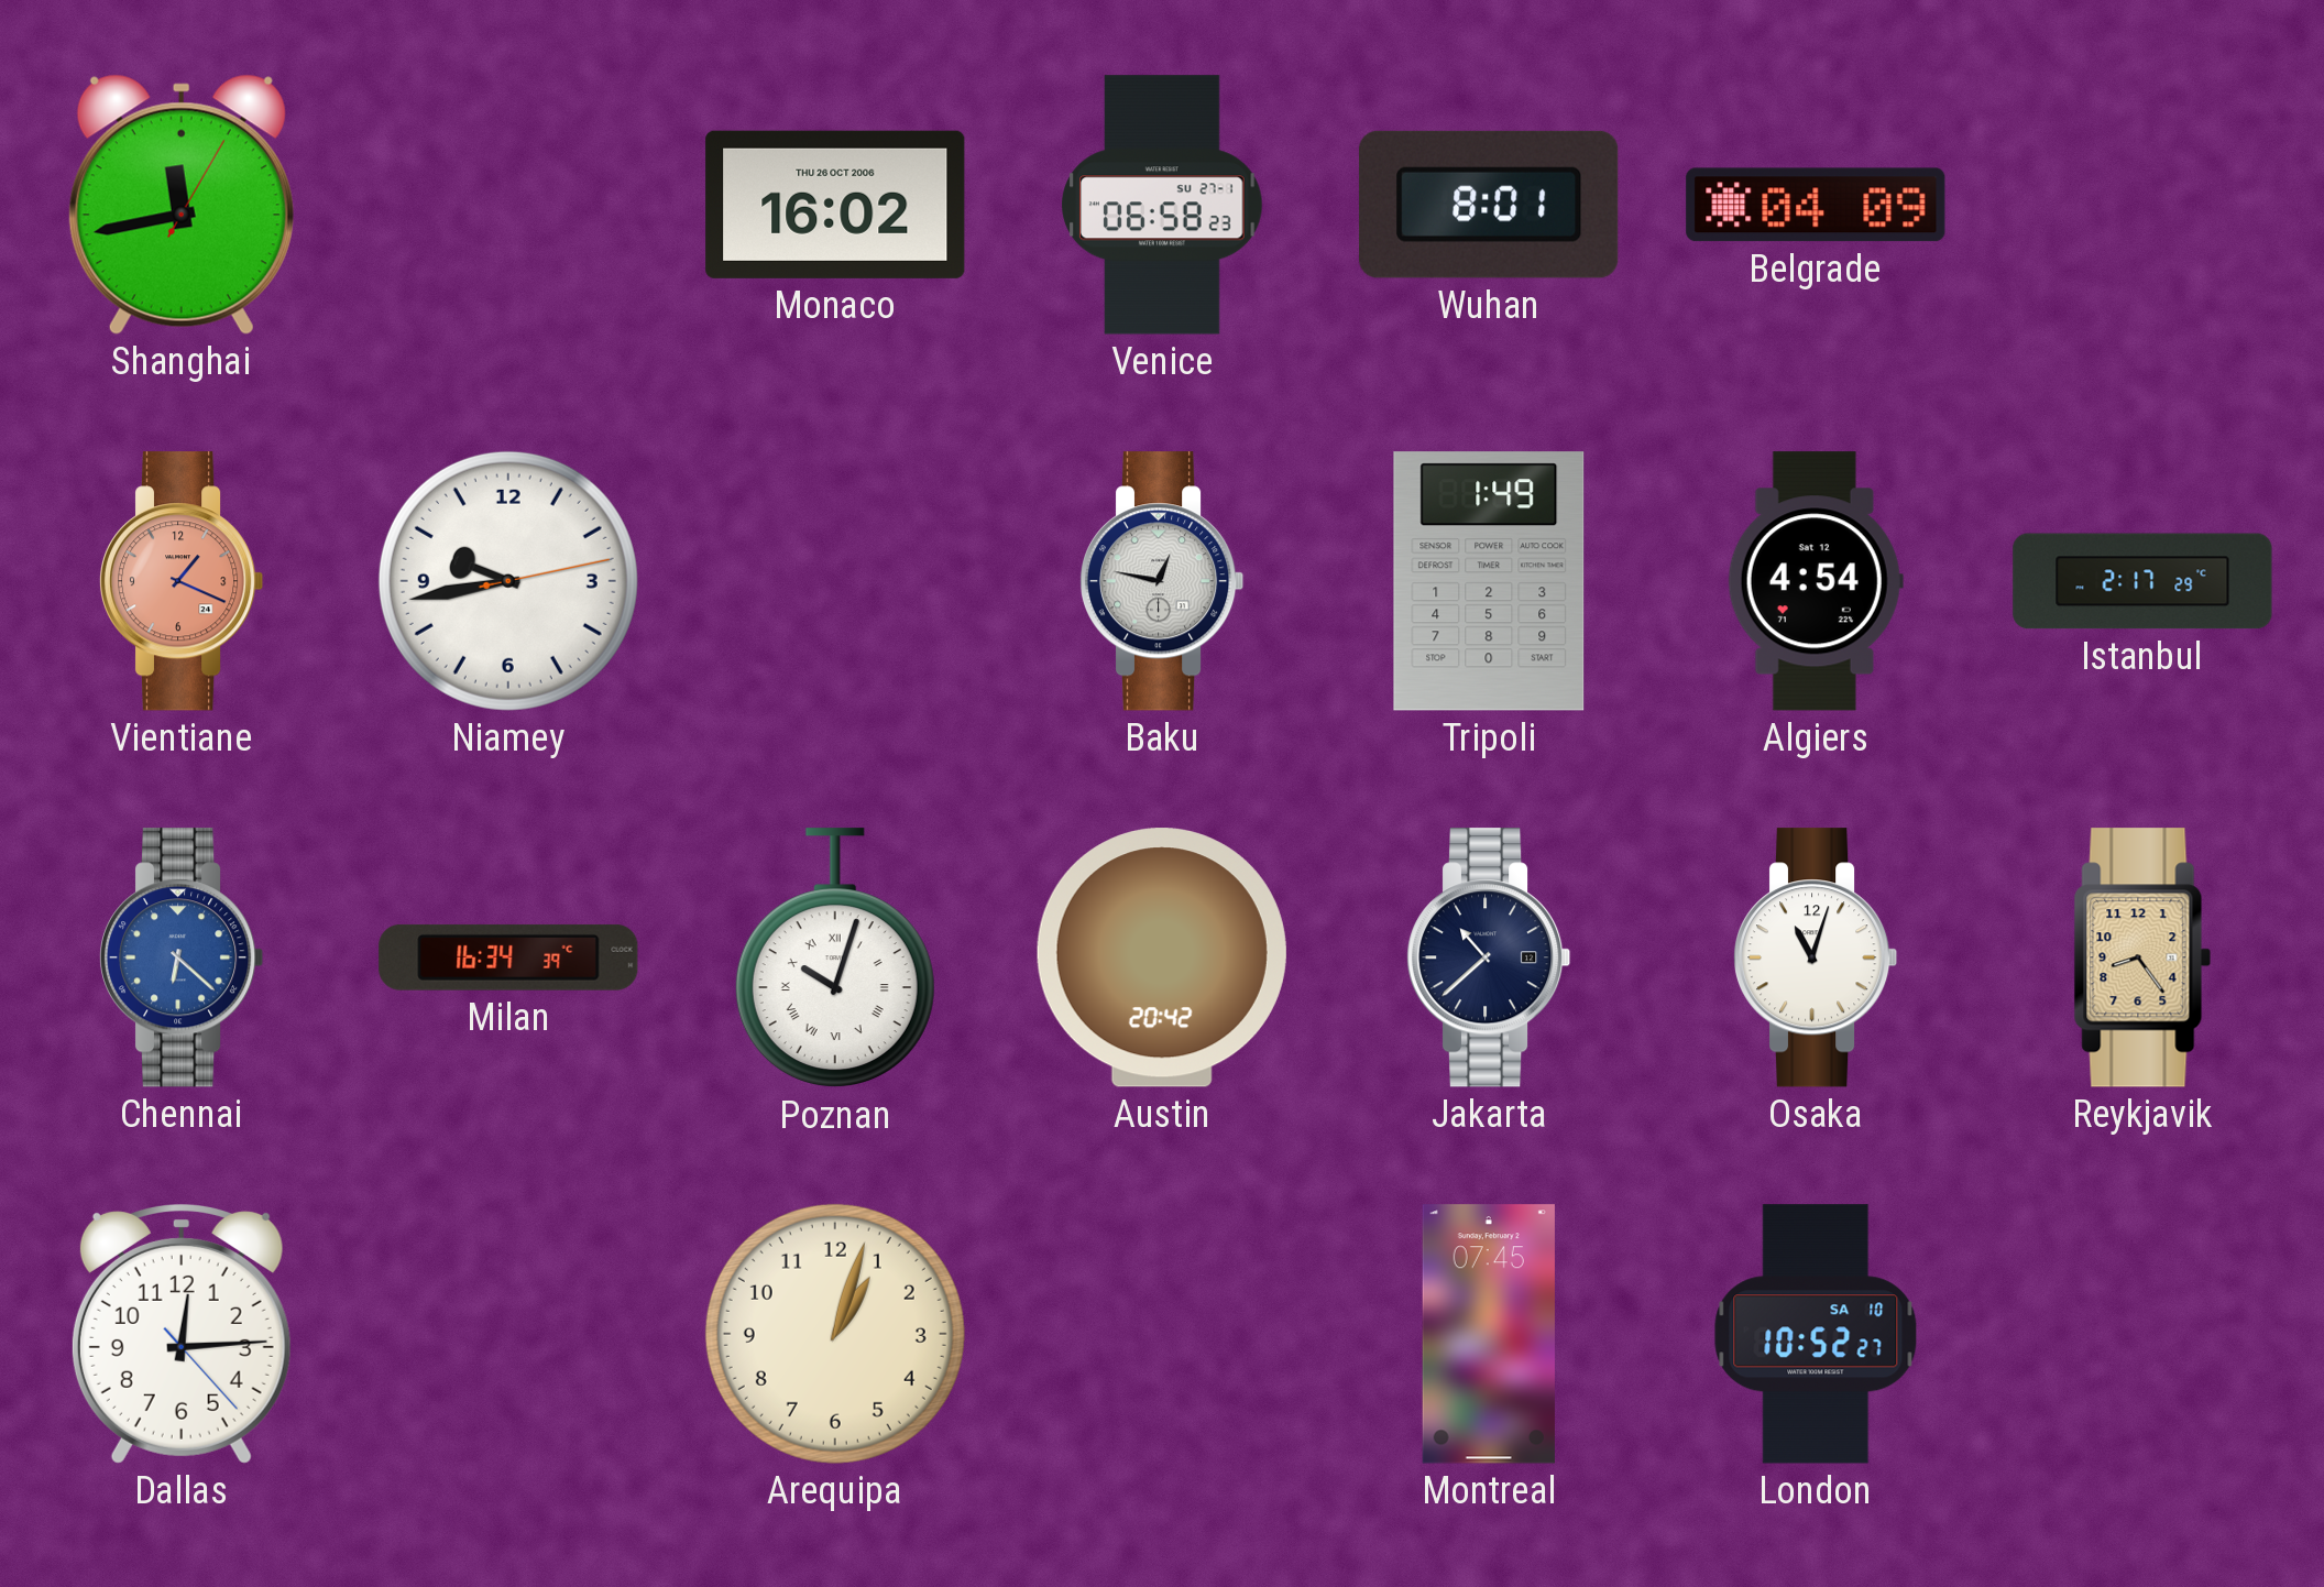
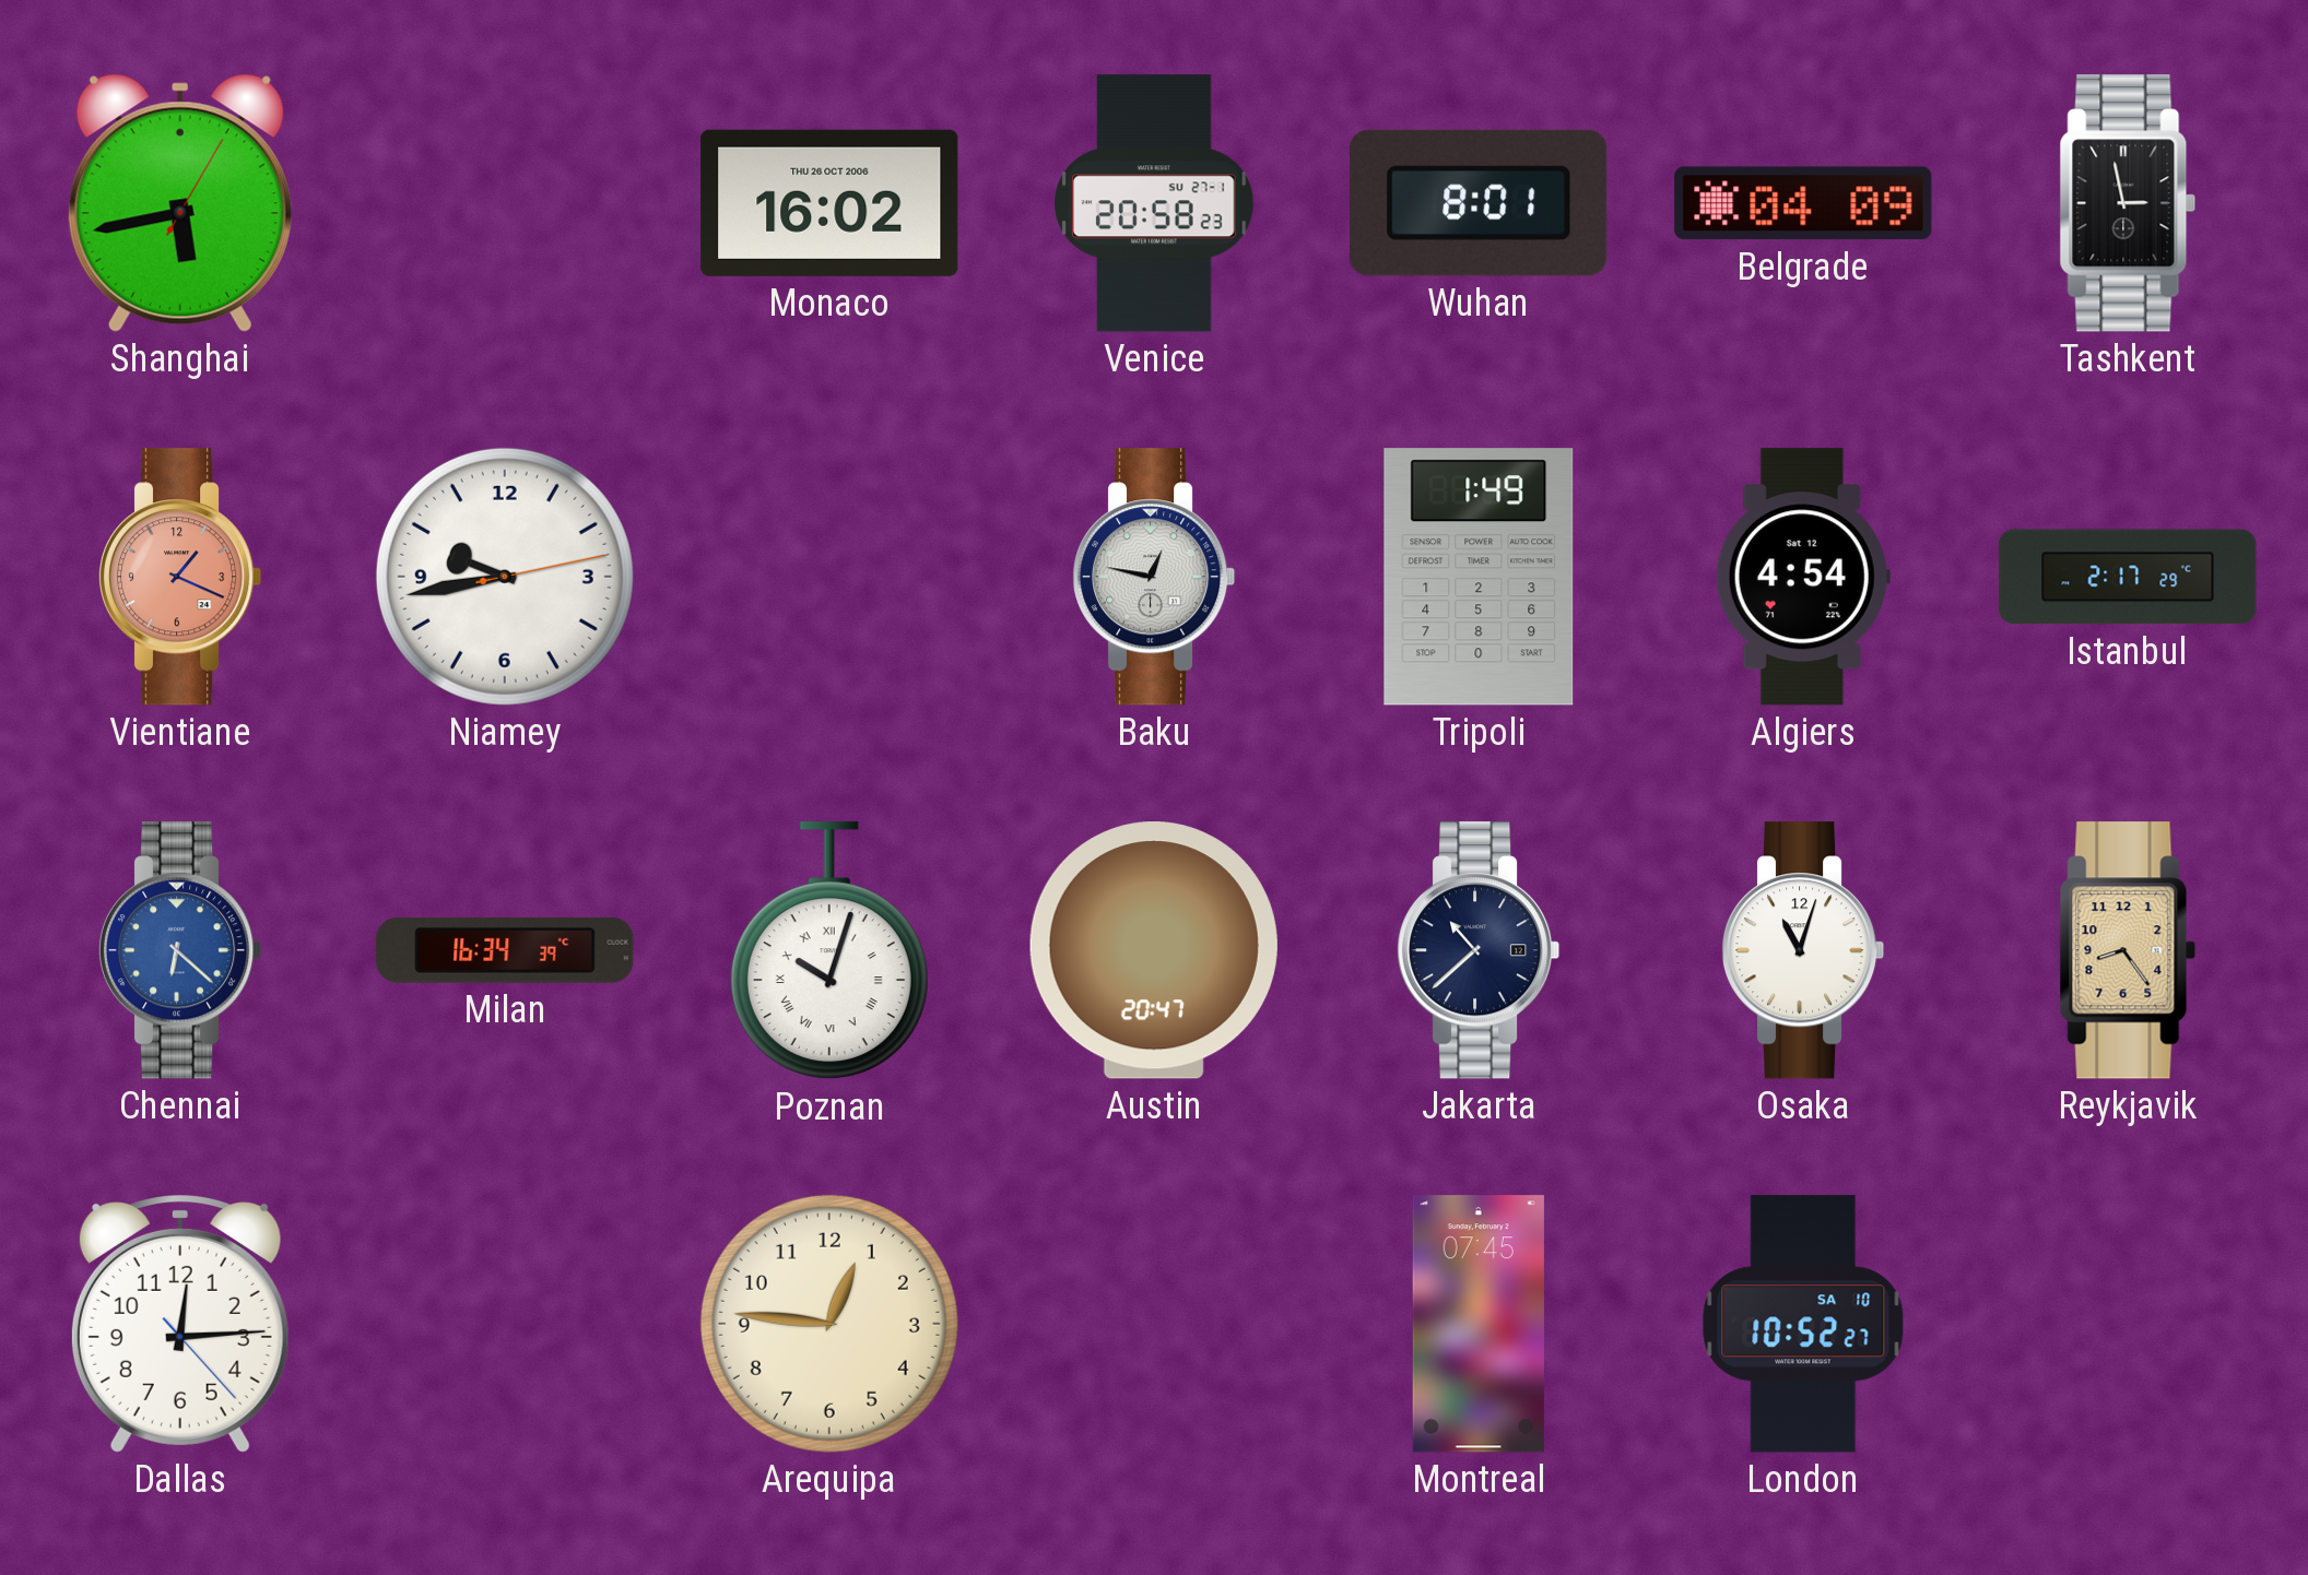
Shanghai: 11:43 -> 5:43 (180, 203)
Venice: 06:58 -> 20:58 (1154, 203)
Tashkent: none -> 2:58 (2128, 203)
Austin: 20:42 -> 20:47 (1154, 950)
Arequipa: 1:03 -> 12:46 (829, 1324)
